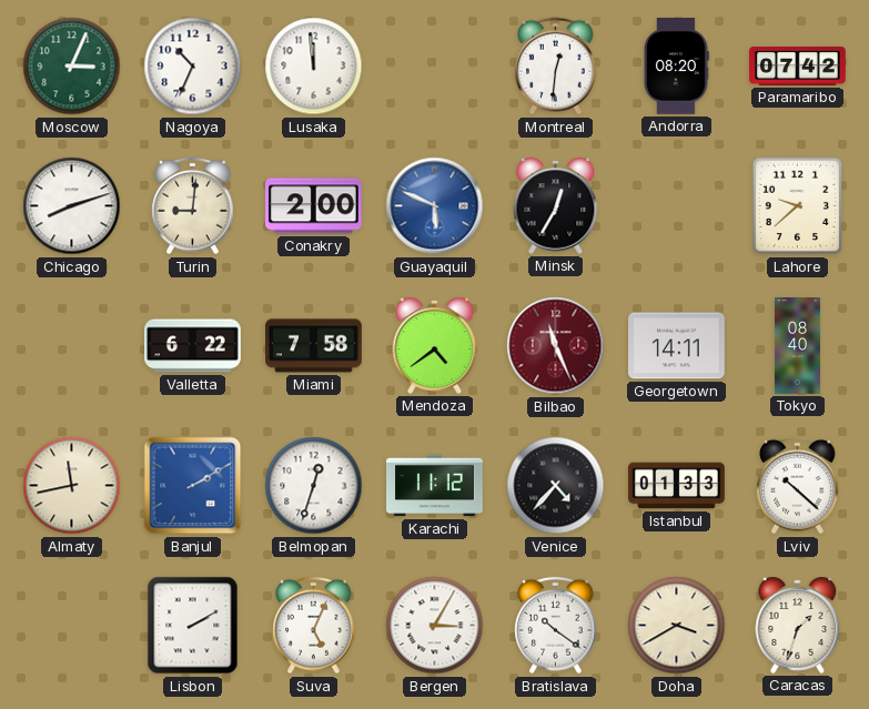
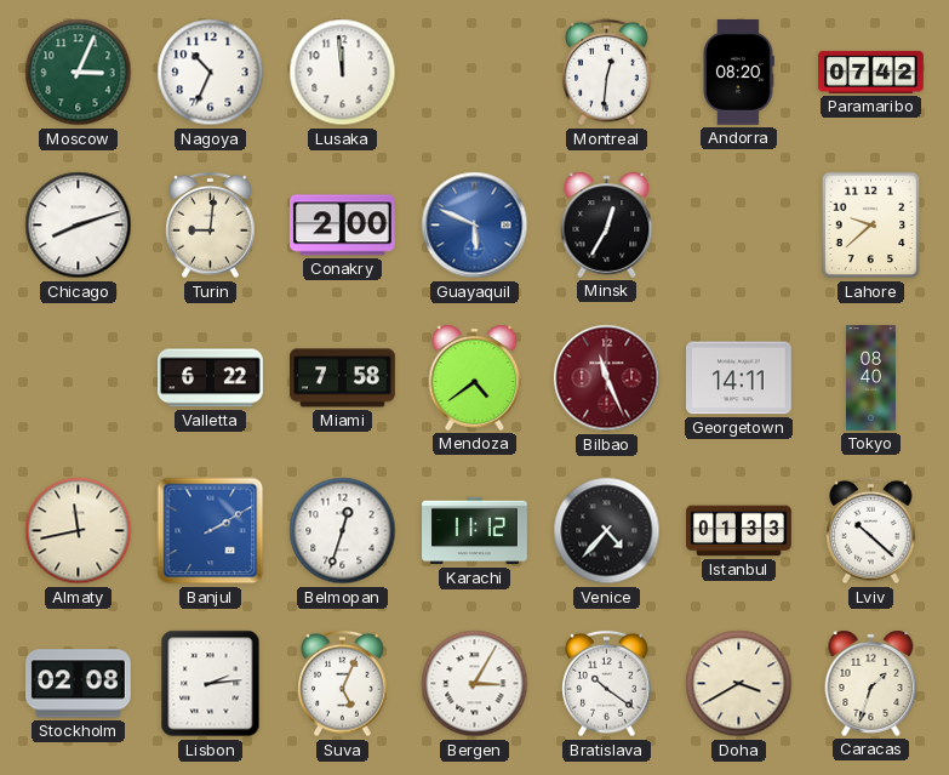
Stockholm: none -> 02:08 (79, 684)
Lisbon: 2:10 -> 2:14 (211, 684)
